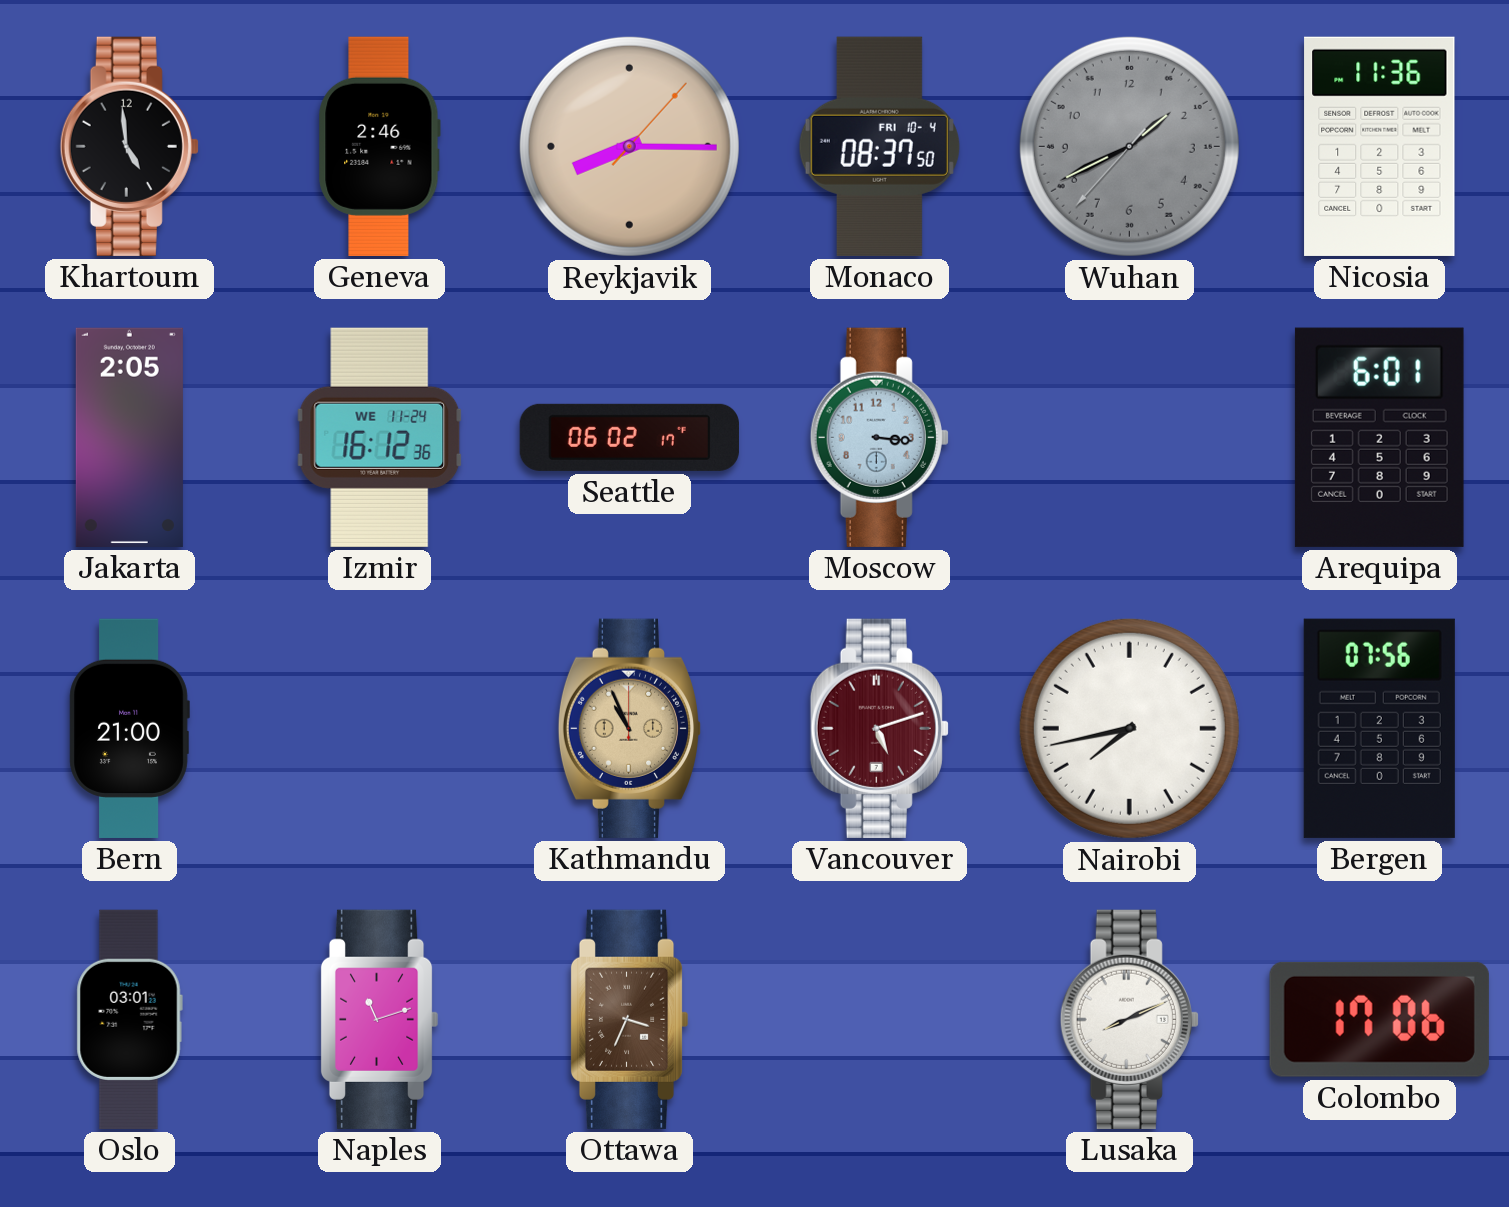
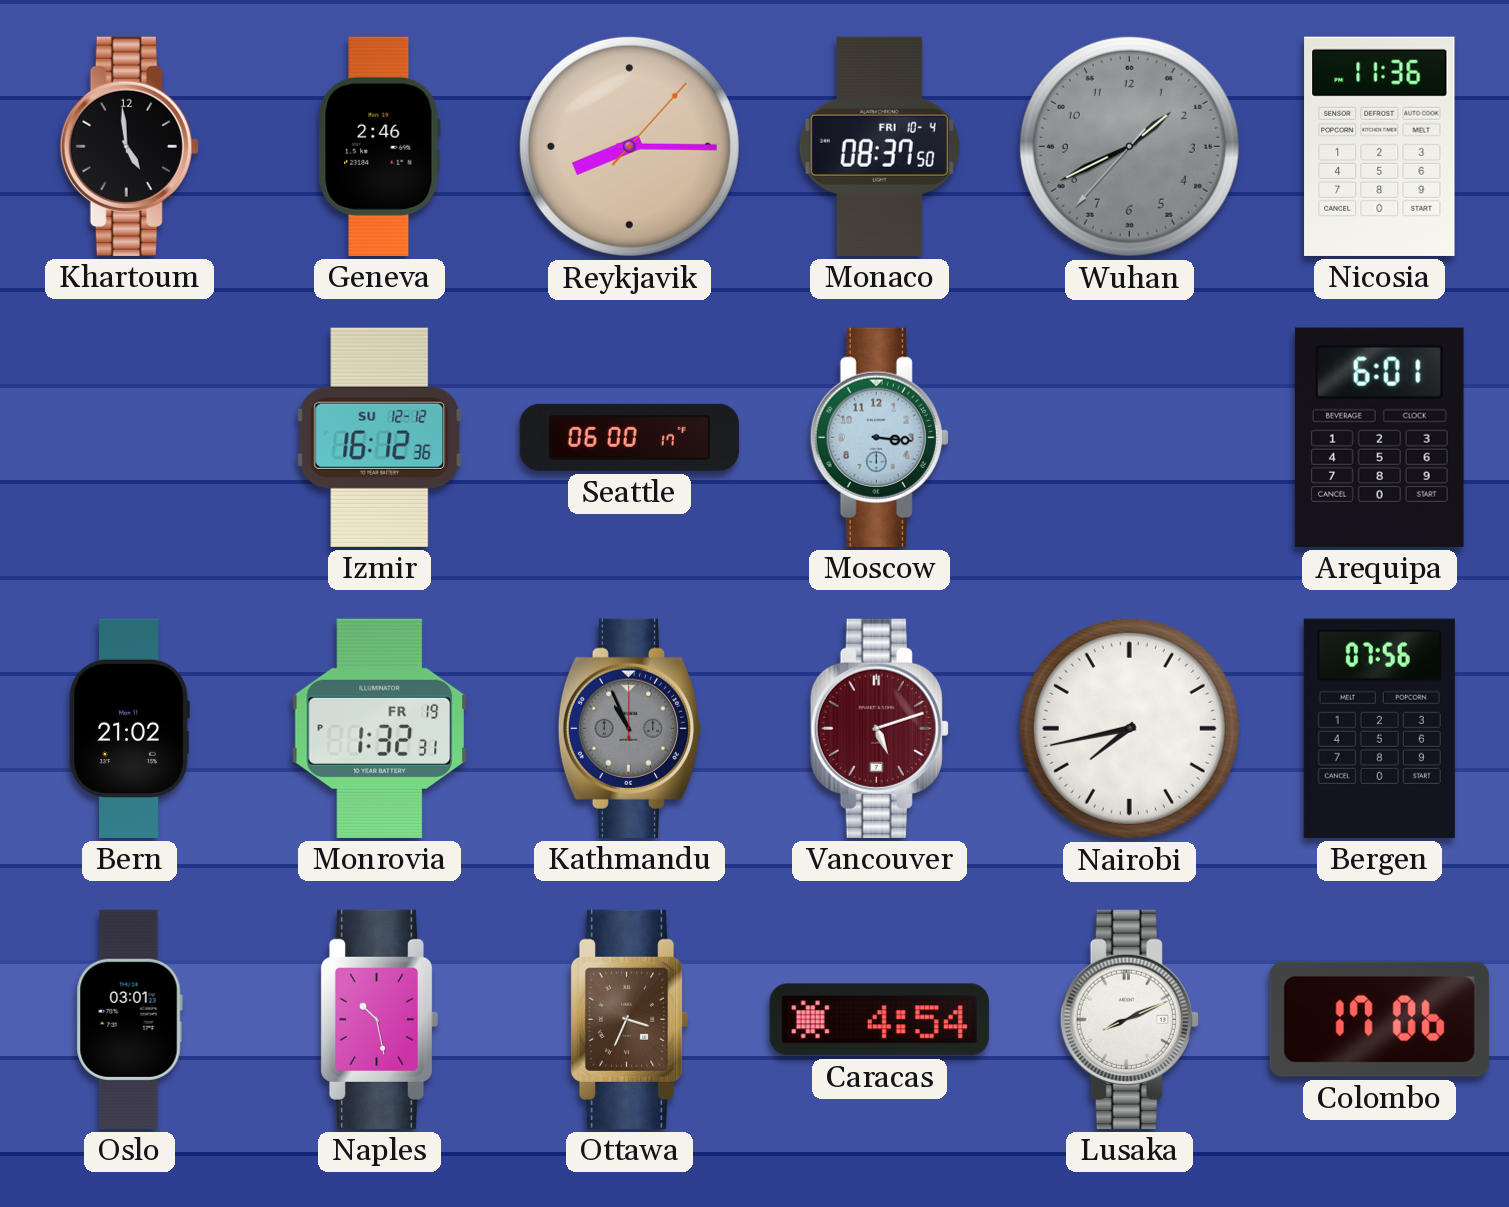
Jakarta: 2:05 -> none (129, 437)
Izmir date: WE 11-24 -> SU 12-12 (380, 437)
Seattle: 06:02 -> 06:00 (629, 437)
Bern: 21:00 -> 21:02 (129, 728)
Monrovia: none -> 1:32 (380, 728)
Kathmandu dial: champagne -> grey (630, 728)
Naples: 11:12 -> 10:28 (379, 1019)
Caracas: none -> 4:54 (879, 1020)
